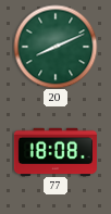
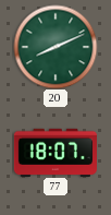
77: 18:08 -> 18:07 (55, 152)
